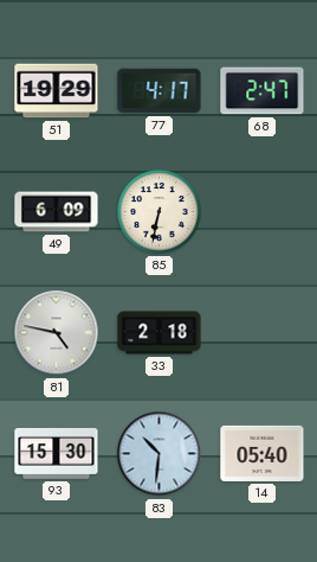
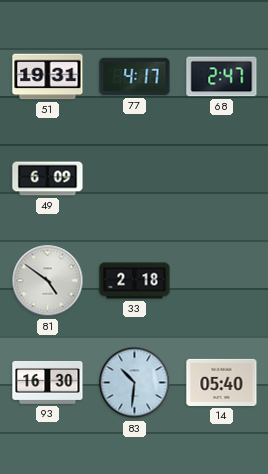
51: 19:29 -> 19:31 (48, 77)
85: 6:32 -> none (160, 212)
81: 4:47 -> 4:51 (48, 281)
93: 15:30 -> 16:30 (48, 382)
